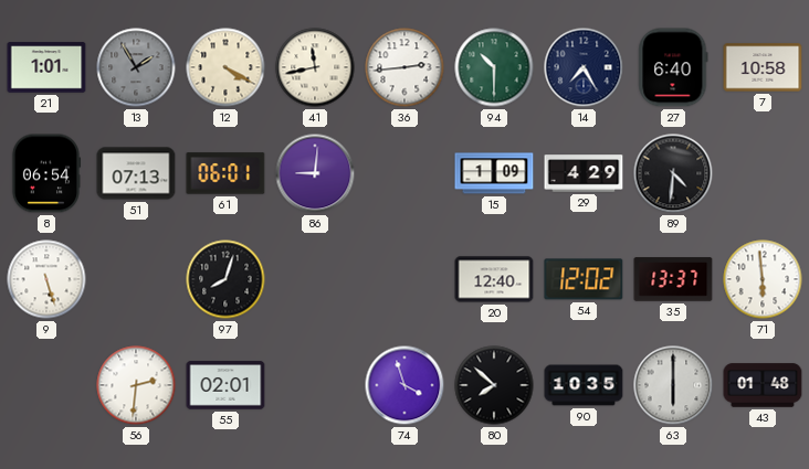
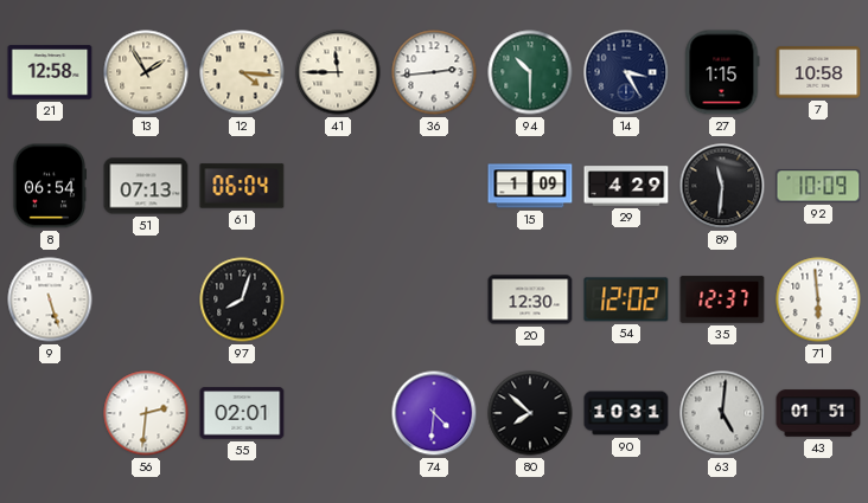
21: 1:01 -> 12:58 (50, 72)
13 dial: grey -> cream (146, 72)
12: 4:20 -> 4:16 (242, 72)
41: 11:43 -> 11:45 (338, 72)
14: 7:25 -> 3:25 (626, 72)
27: 6:40 -> 1:15 (722, 72)
61: 06:01 -> 06:04 (242, 186)
86: 9:01 -> none (315, 173)
89: 4:31 -> 11:31 (722, 186)
92: none -> 10:09 (818, 186)
20: 12:40 -> 12:30 (530, 299)
35: 13:37 -> 12:37 (722, 299)
74: 3:57 -> 4:31 (434, 413)
90: 10:35 -> 10:31 (626, 413)
63: 6:00 -> 5:01 (722, 413)
43: 01:48 -> 01:51 (818, 413)
